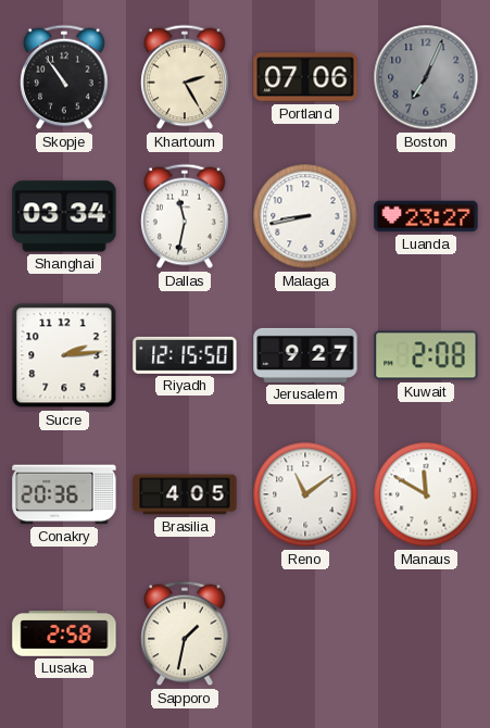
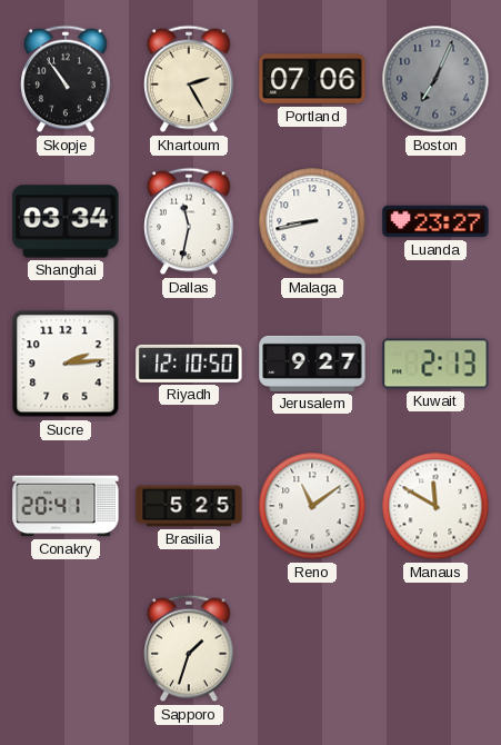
Riyadh: 12:15 -> 12:10 (189, 364)
Kuwait: 2:08 -> 2:13 (435, 364)
Conakry: 20:36 -> 20:41 (66, 506)
Brasilia: 4:05 -> 5:25 (189, 506)
Lusaka: 2:58 -> none (64, 633)
Sapporo: 1:32 -> 1:33 (189, 648)
